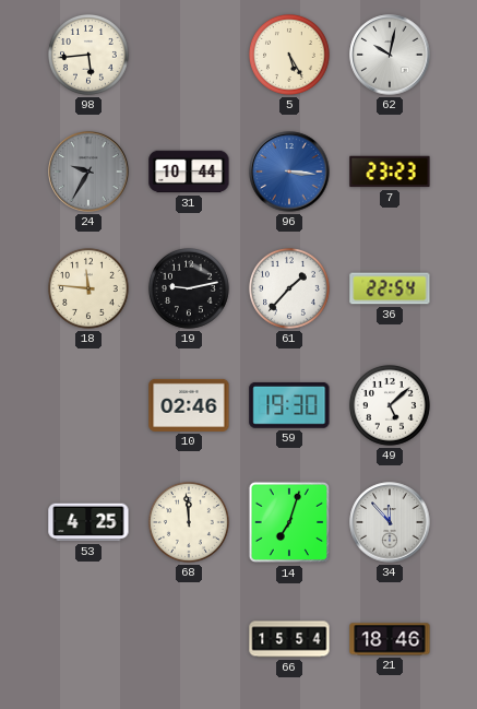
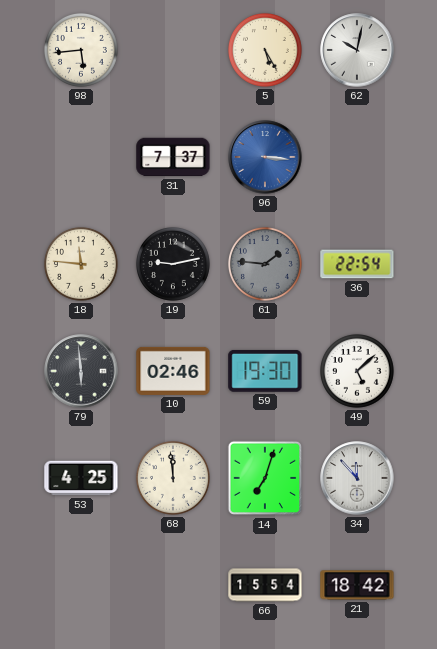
24: 9:35 -> none (88, 172)
31: 10:44 -> 7:37 (173, 157)
7: 23:23 -> none (390, 172)
61: 1:37 -> 1:46 (265, 264)
61 dial: white -> grey (265, 264)
79: none -> 5:59 (81, 371)
21: 18:46 -> 18:42 (357, 585)
